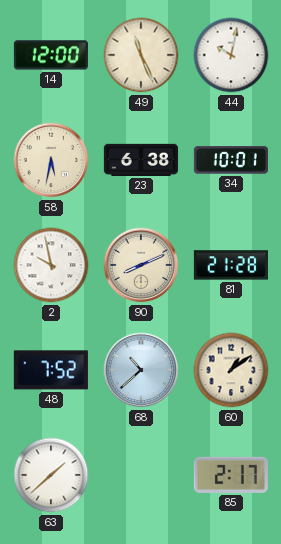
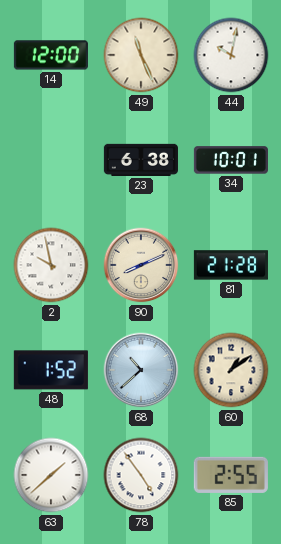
58: 5:32 -> none (51, 160)
48: 7:52 -> 1:52 (51, 370)
78: none -> 4:54 (141, 475)
85: 2:17 -> 2:55 (231, 475)
